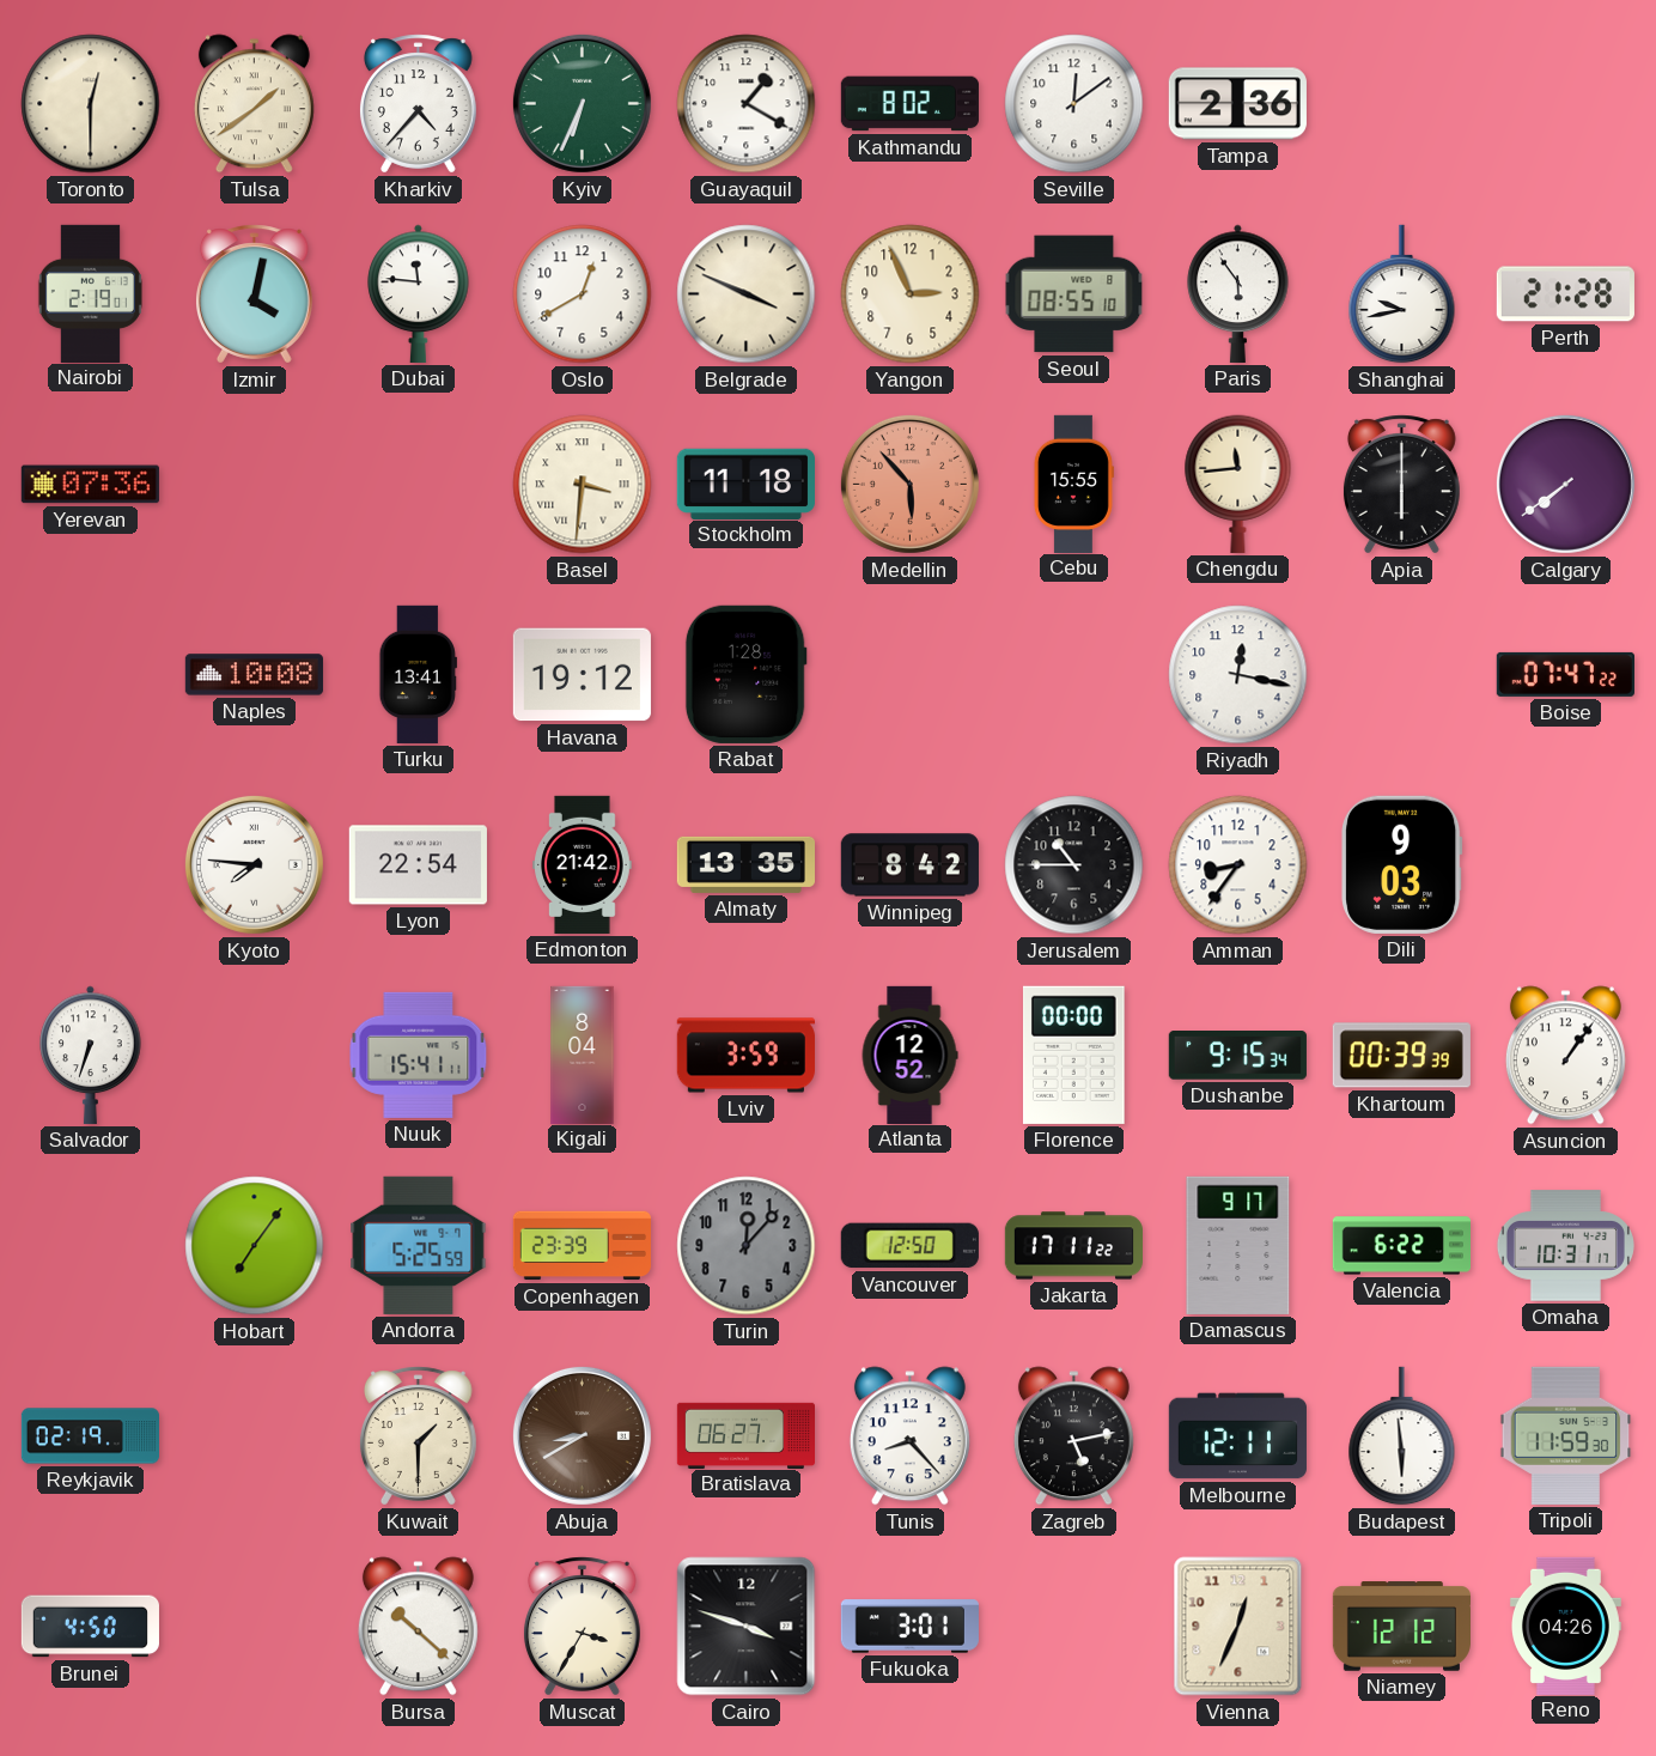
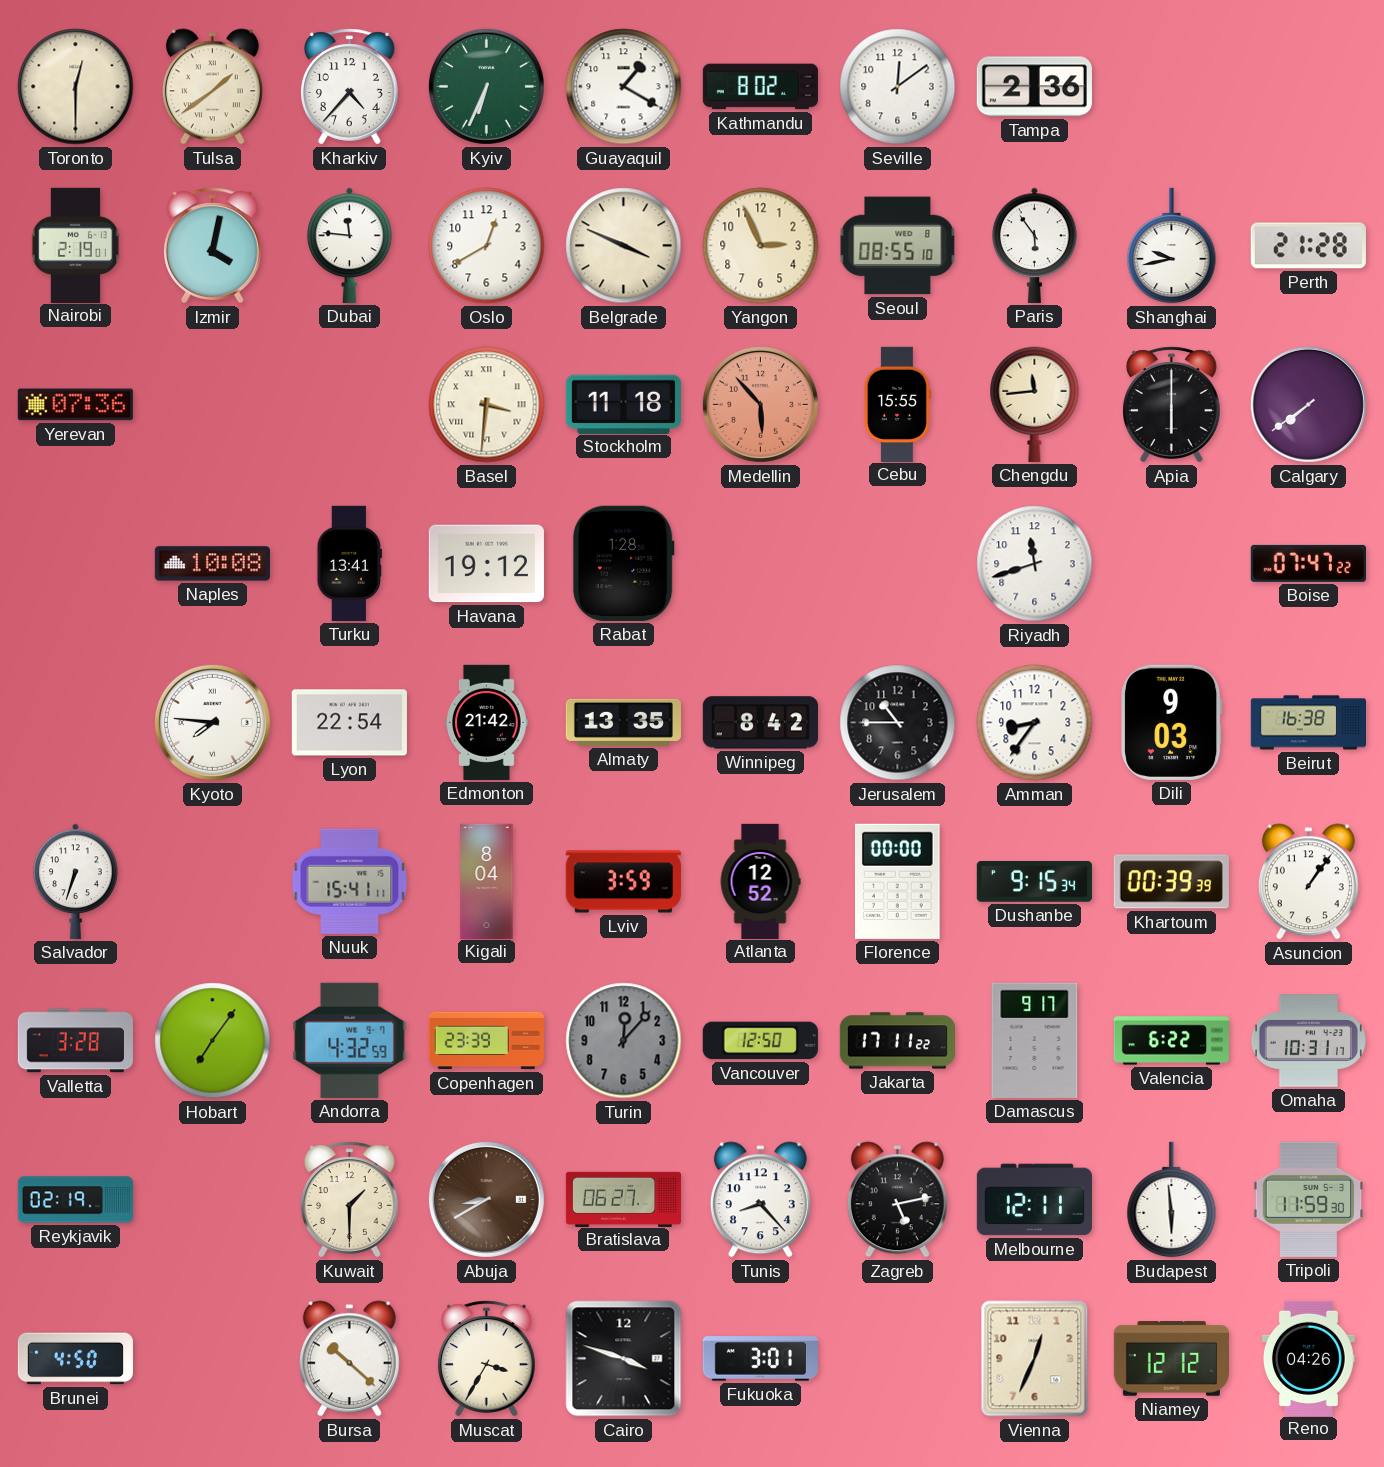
Riyadh: 12:17 -> 11:42 (1035, 564)
Beirut: none -> 16:38 (1308, 723)
Valletta: none -> 3:28 (75, 1041)
Andorra: 5:25 -> 4:32 (350, 1040)
